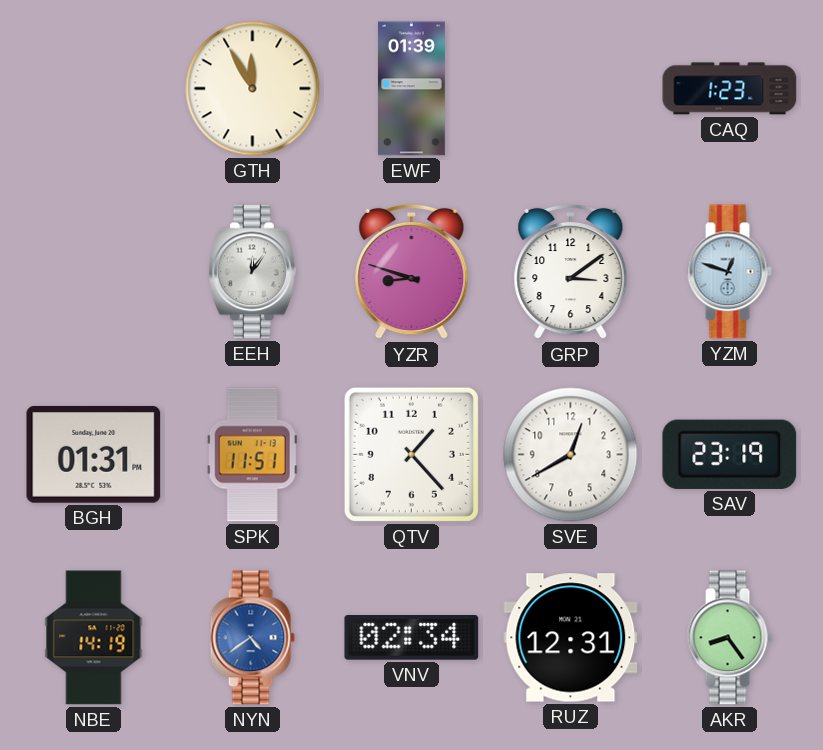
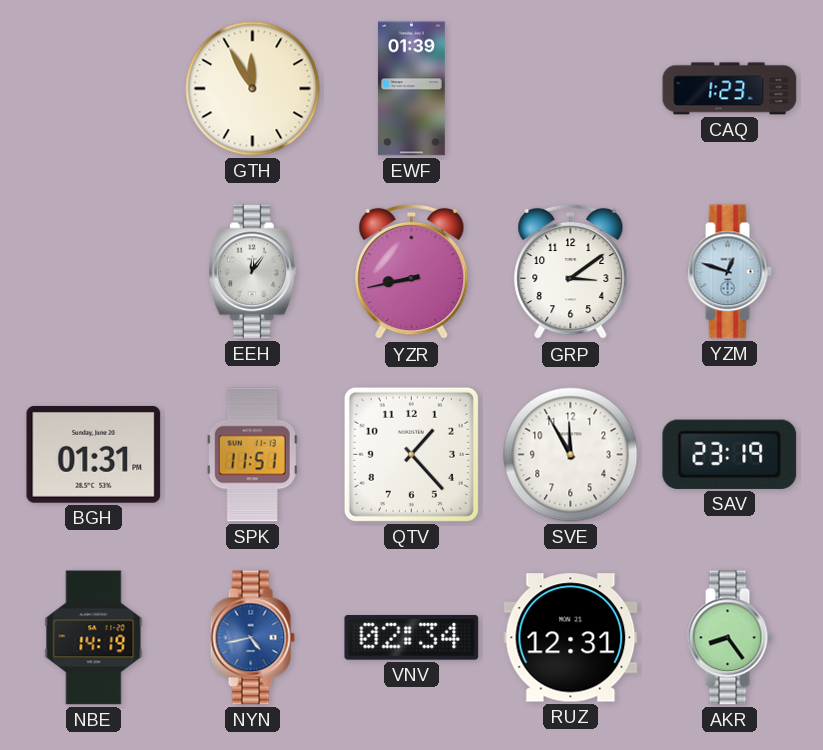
YZR: 8:48 -> 8:43 (412, 272)
SVE: 12:40 -> 11:55 (571, 455)
NYN: 4:39 -> 4:43 (252, 638)
